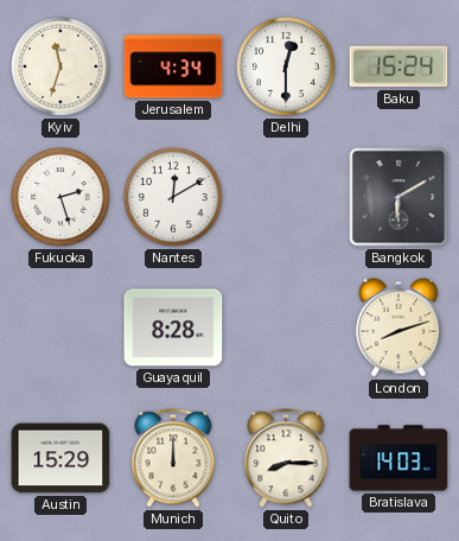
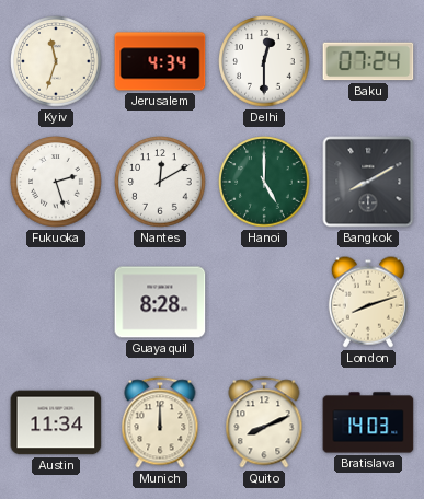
Baku: 15:24 -> 07:24 (368, 61)
Hanoi: none -> 5:00 (264, 182)
Bangkok: 6:10 -> 8:10 (368, 182)
Austin: 15:29 -> 11:34 (56, 422)
Quito: 8:15 -> 8:11 (264, 422)
